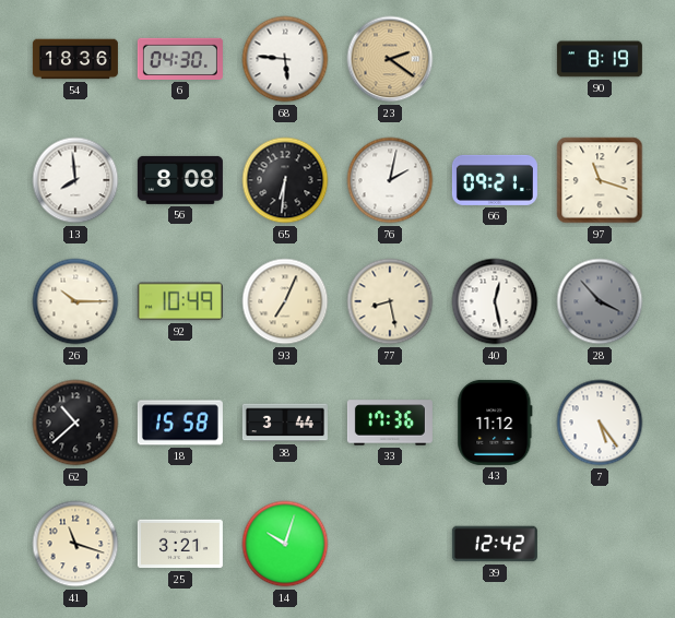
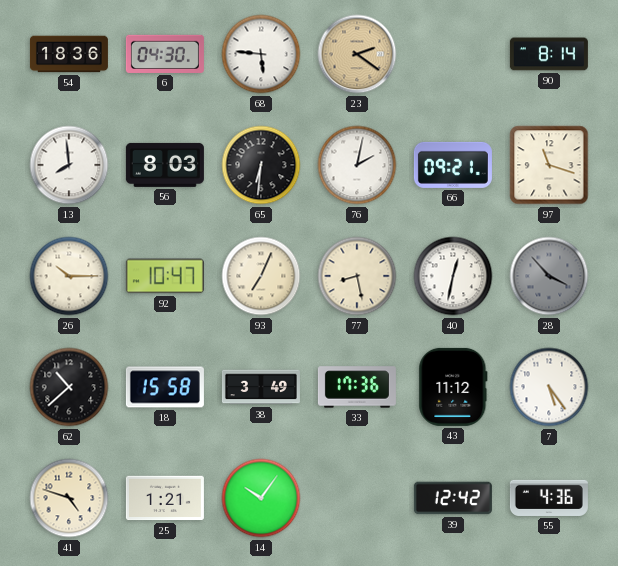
90: 8:19 -> 8:14 (549, 54)
56: 8:08 -> 8:03 (165, 165)
92: 10:49 -> 10:47 (165, 276)
40: 12:28 -> 12:32 (453, 276)
38: 3:44 -> 3:49 (261, 387)
41: 11:18 -> 4:48 (69, 498)
25: 3:21 -> 1:21 (165, 498)
14: 10:03 -> 10:06 (261, 498)
55: none -> 4:36 (549, 498)
